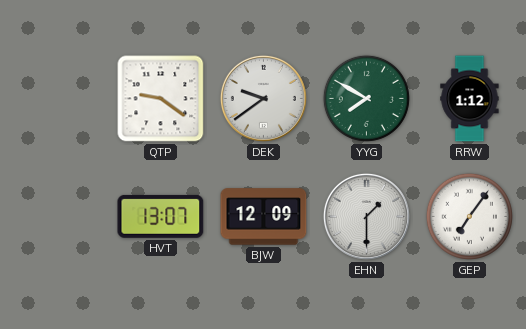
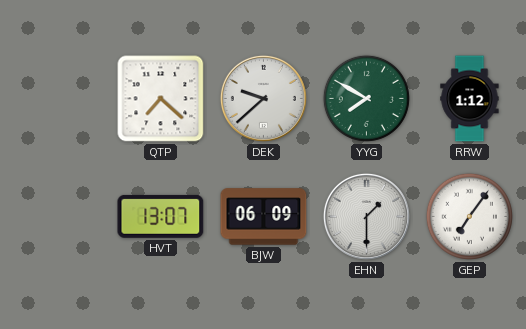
QTP: 9:21 -> 7:22 (161, 99)
DEK: 9:39 -> 9:38 (263, 98)
BJW: 12:09 -> 06:09 (264, 217)
